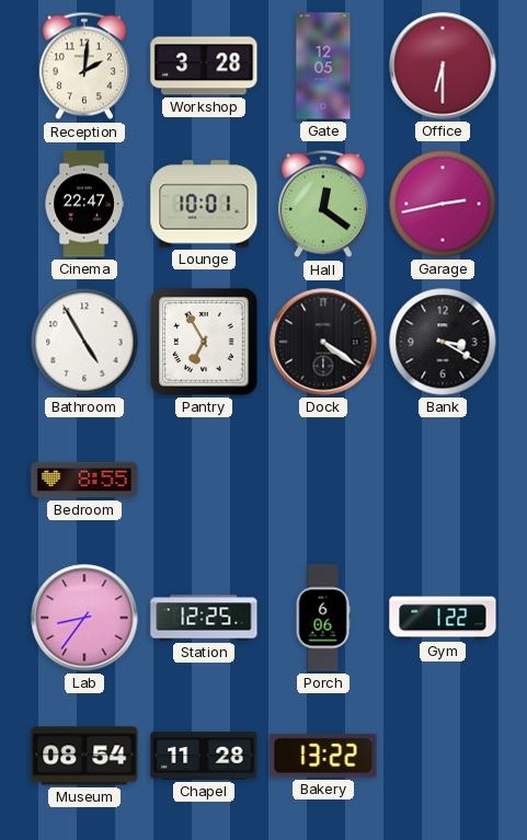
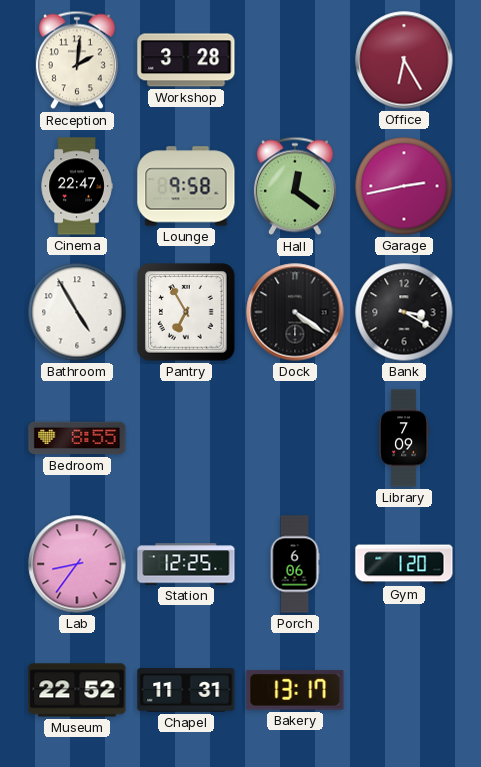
Gate: 12:05 -> none (323, 66)
Office: 6:30 -> 6:25 (404, 60)
Lounge: 10:01 -> 9:58 (186, 186)
Library: none -> 7:09 (404, 438)
Gym: 1:22 -> 1:20 (404, 564)
Museum: 08:54 -> 22:52 (77, 690)
Chapel: 11:28 -> 11:31 (186, 690)
Bakery: 13:22 -> 13:17 (295, 690)
